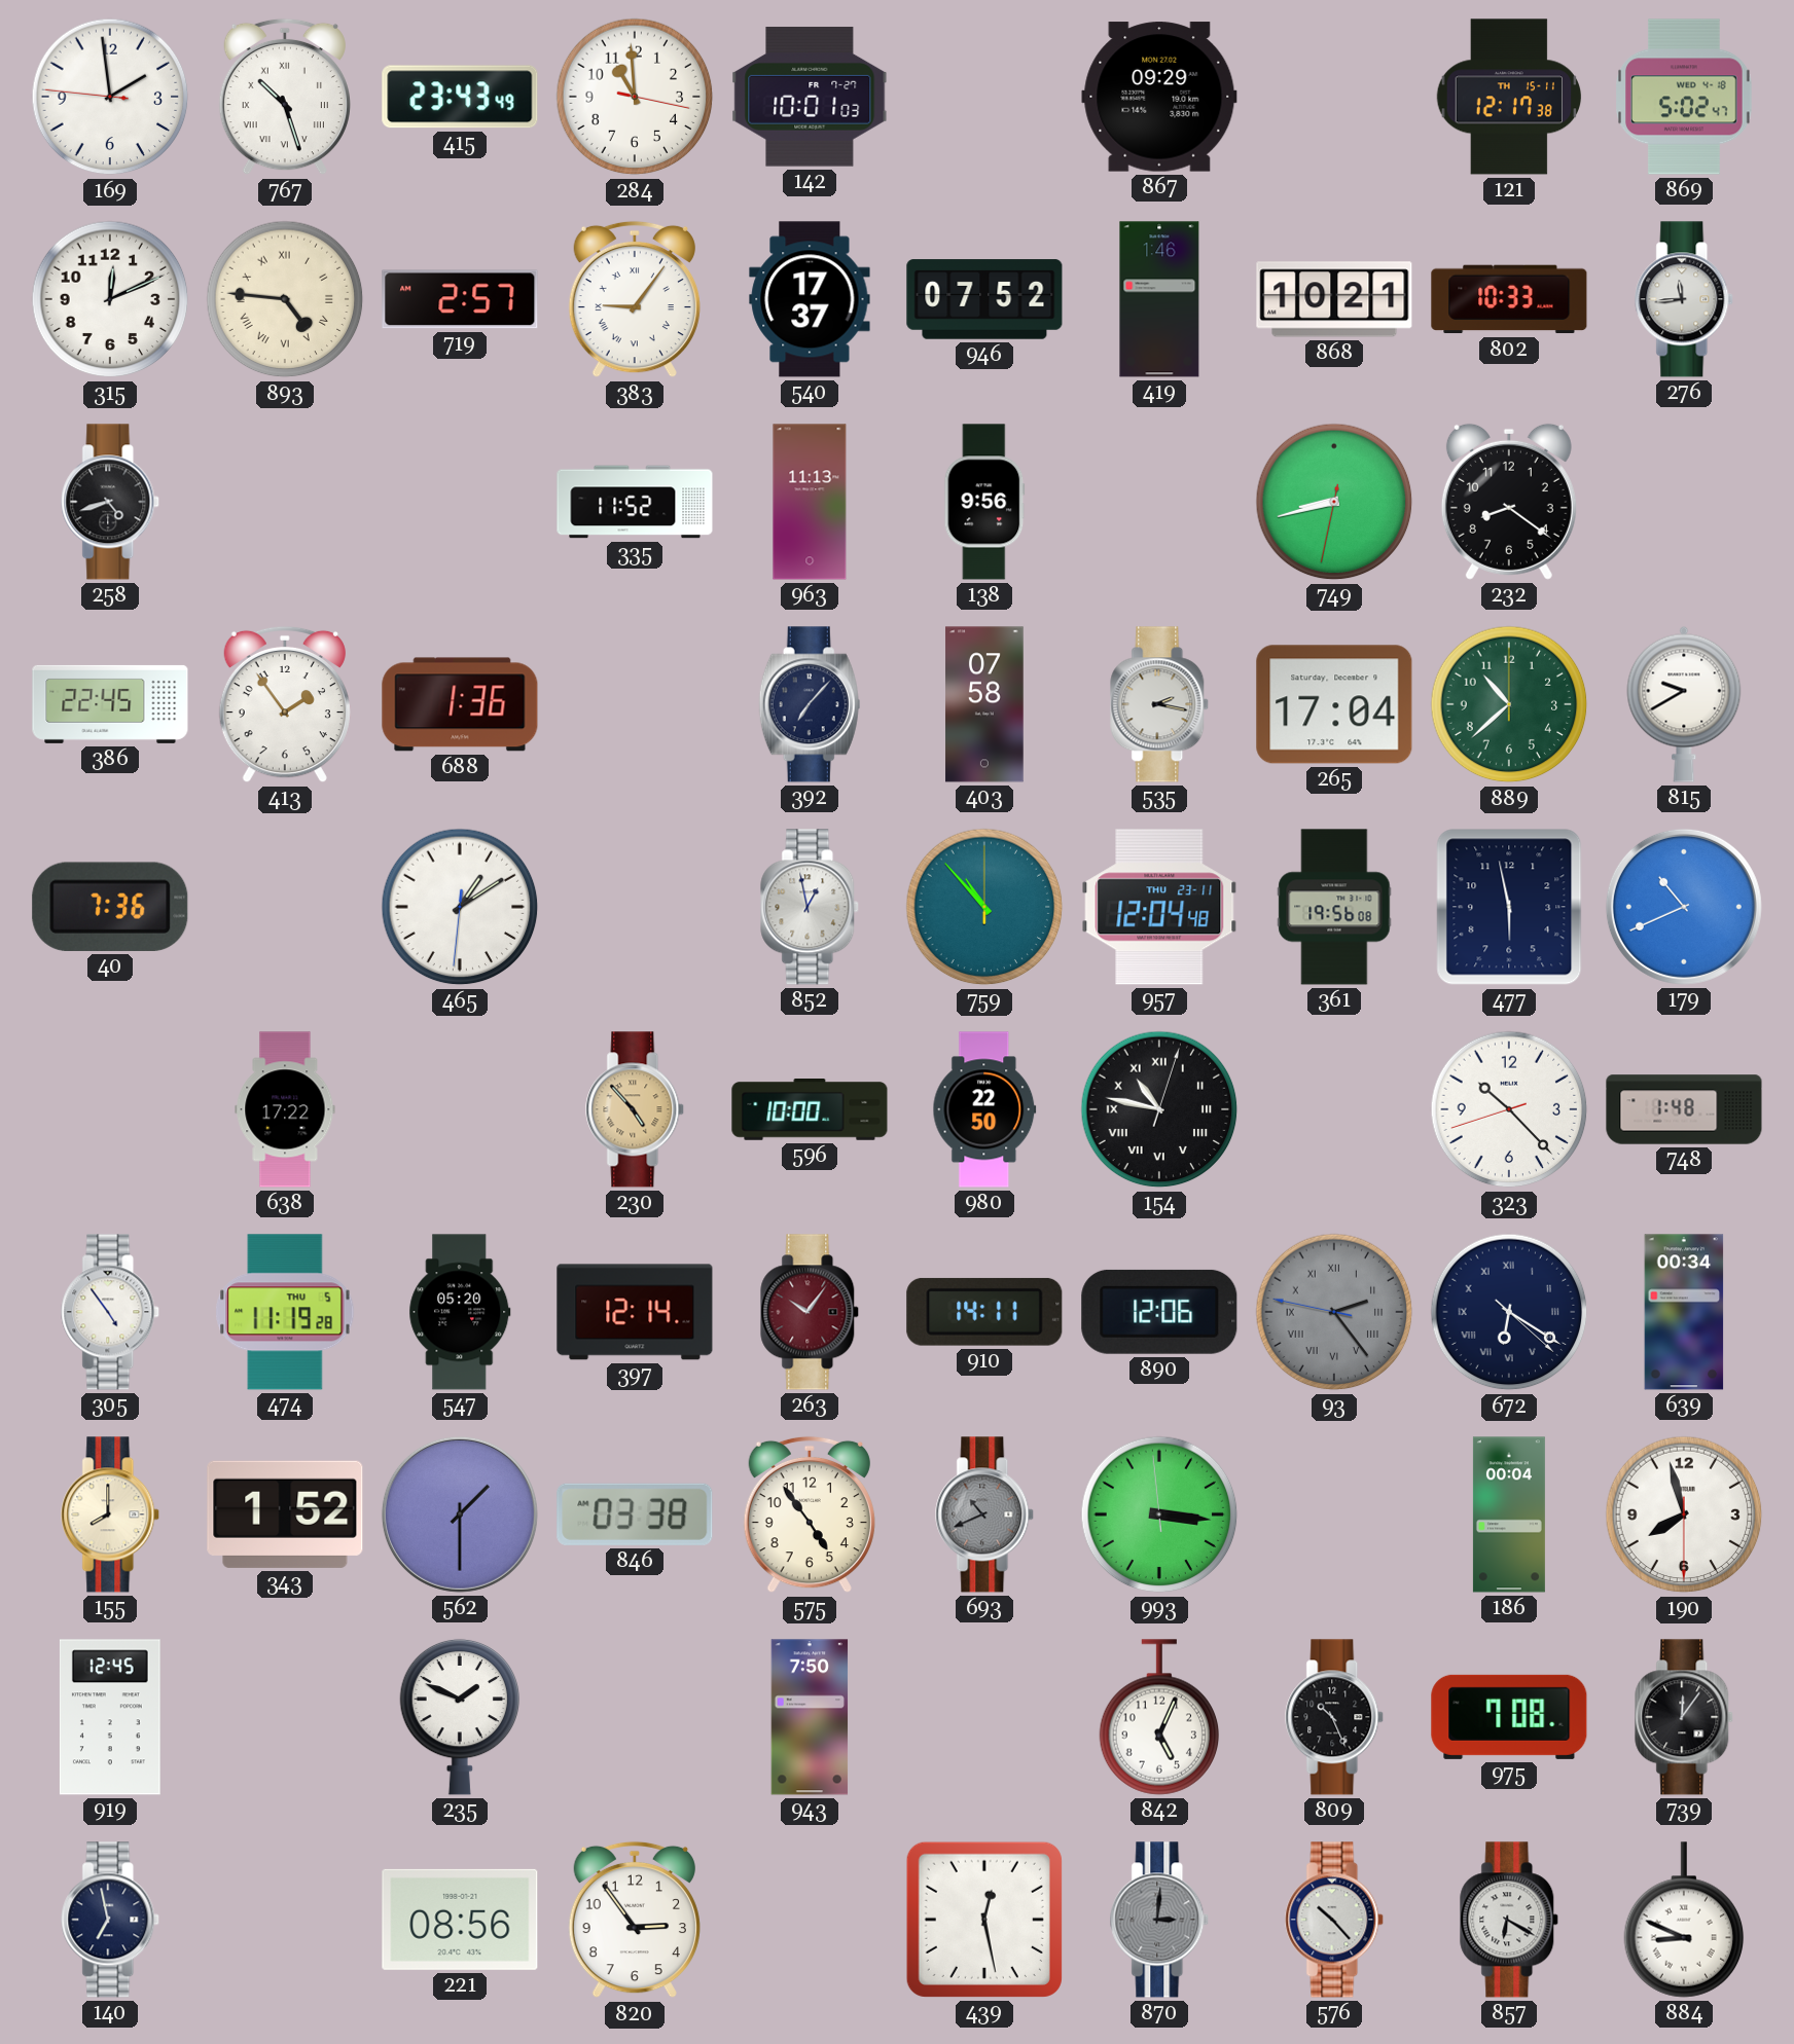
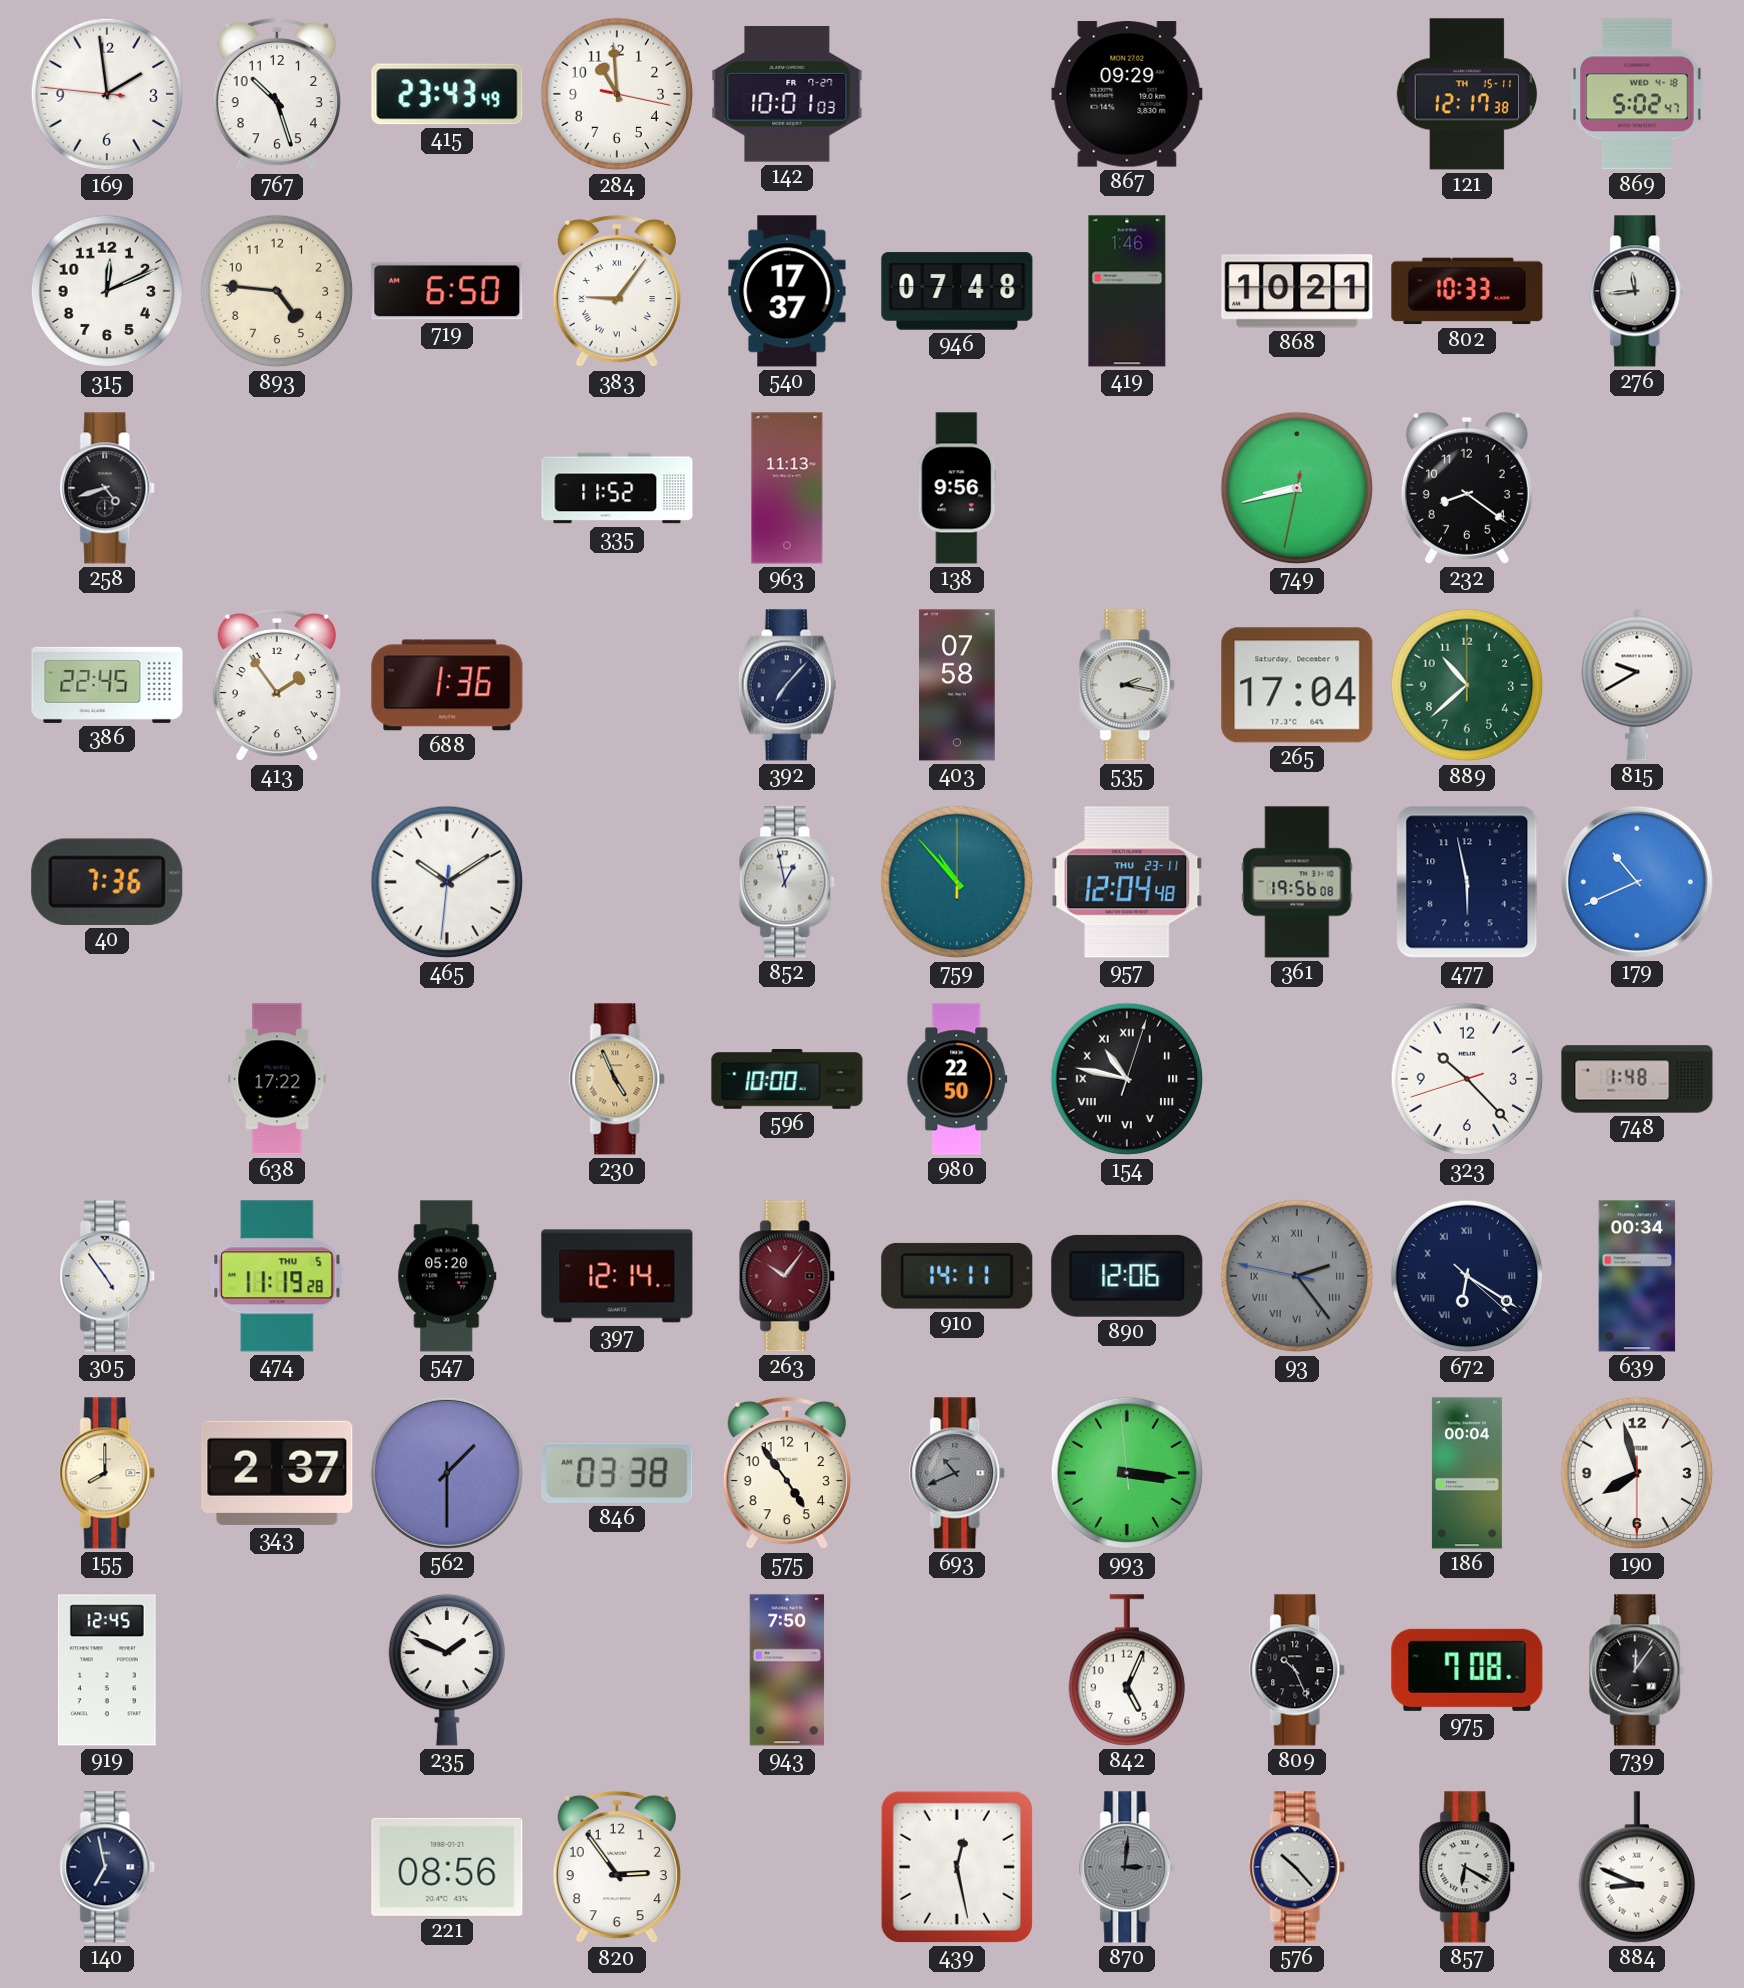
767 numerals: Roman -> Arabic (277, 94)
893 numerals: Roman -> Arabic (277, 291)
719: 2:57 -> 6:50 (447, 291)
946: 07:52 -> 07:48 (957, 291)
465: 1:09 -> 10:09 (447, 882)
230: 4:53 -> 4:56 (618, 1079)
343: 1:52 -> 2:37 (277, 1473)
